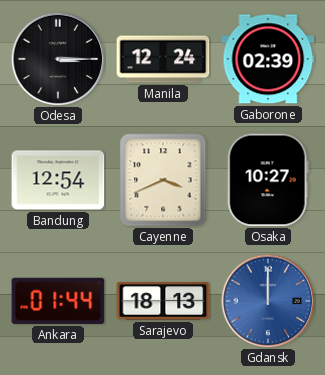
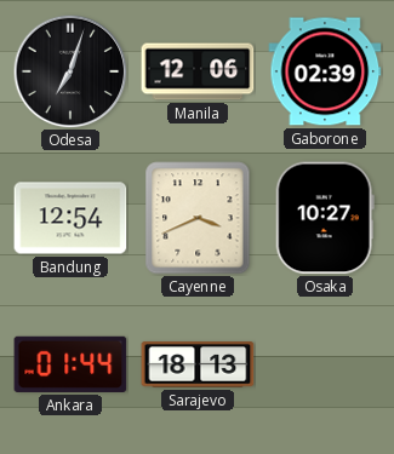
Odesa: 3:15 -> 7:03 (70, 71)
Manila: 12:24 -> 12:06 (198, 71)
Gdansk: 12:00 -> none (268, 301)
